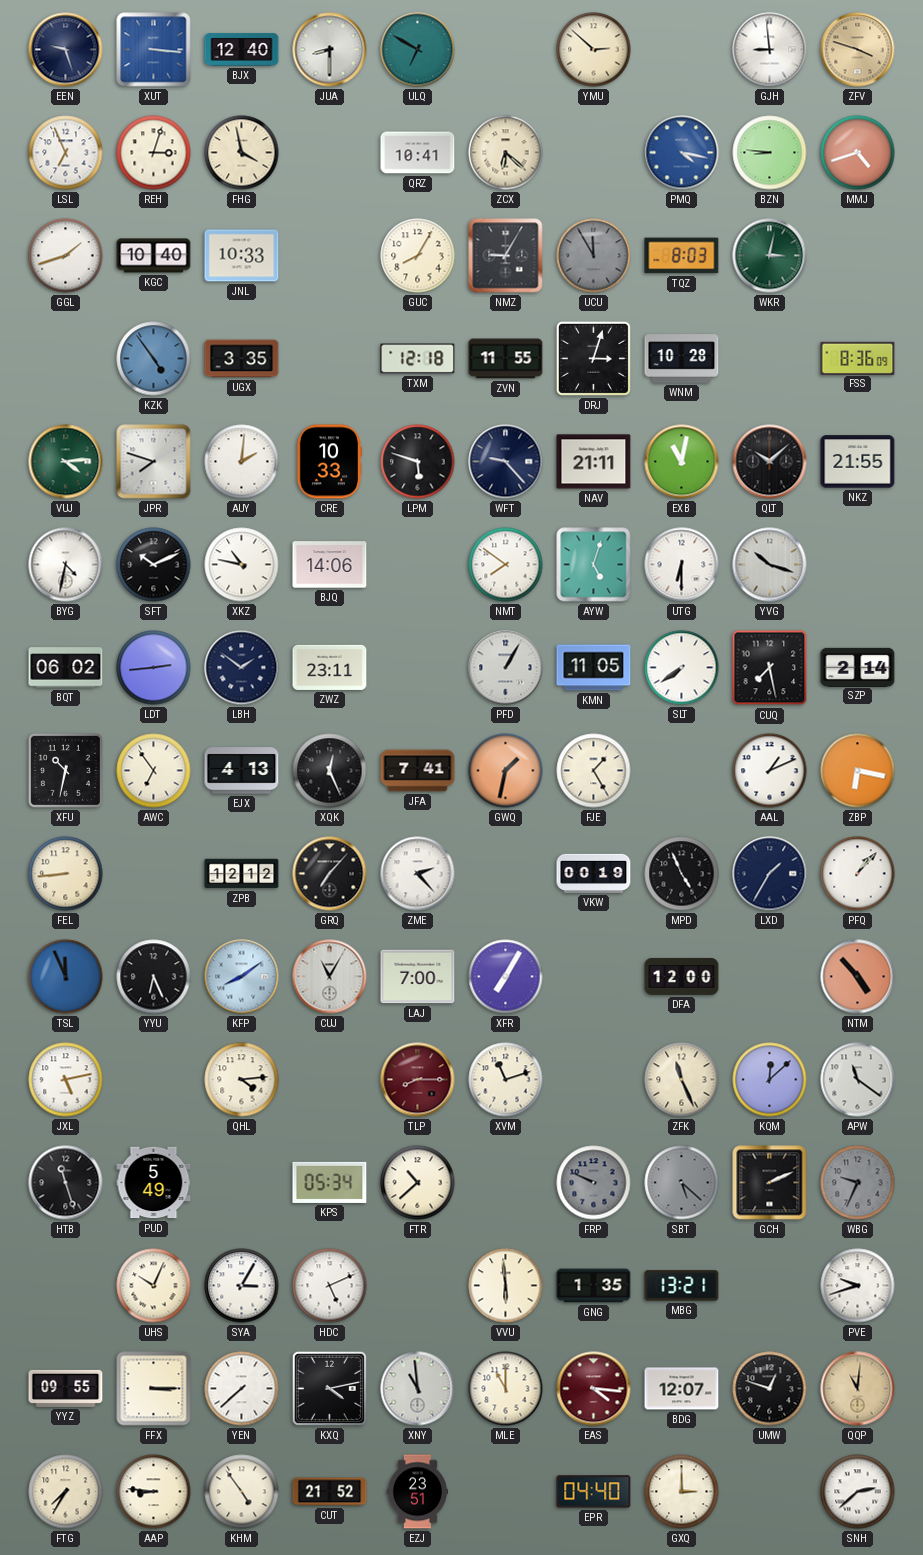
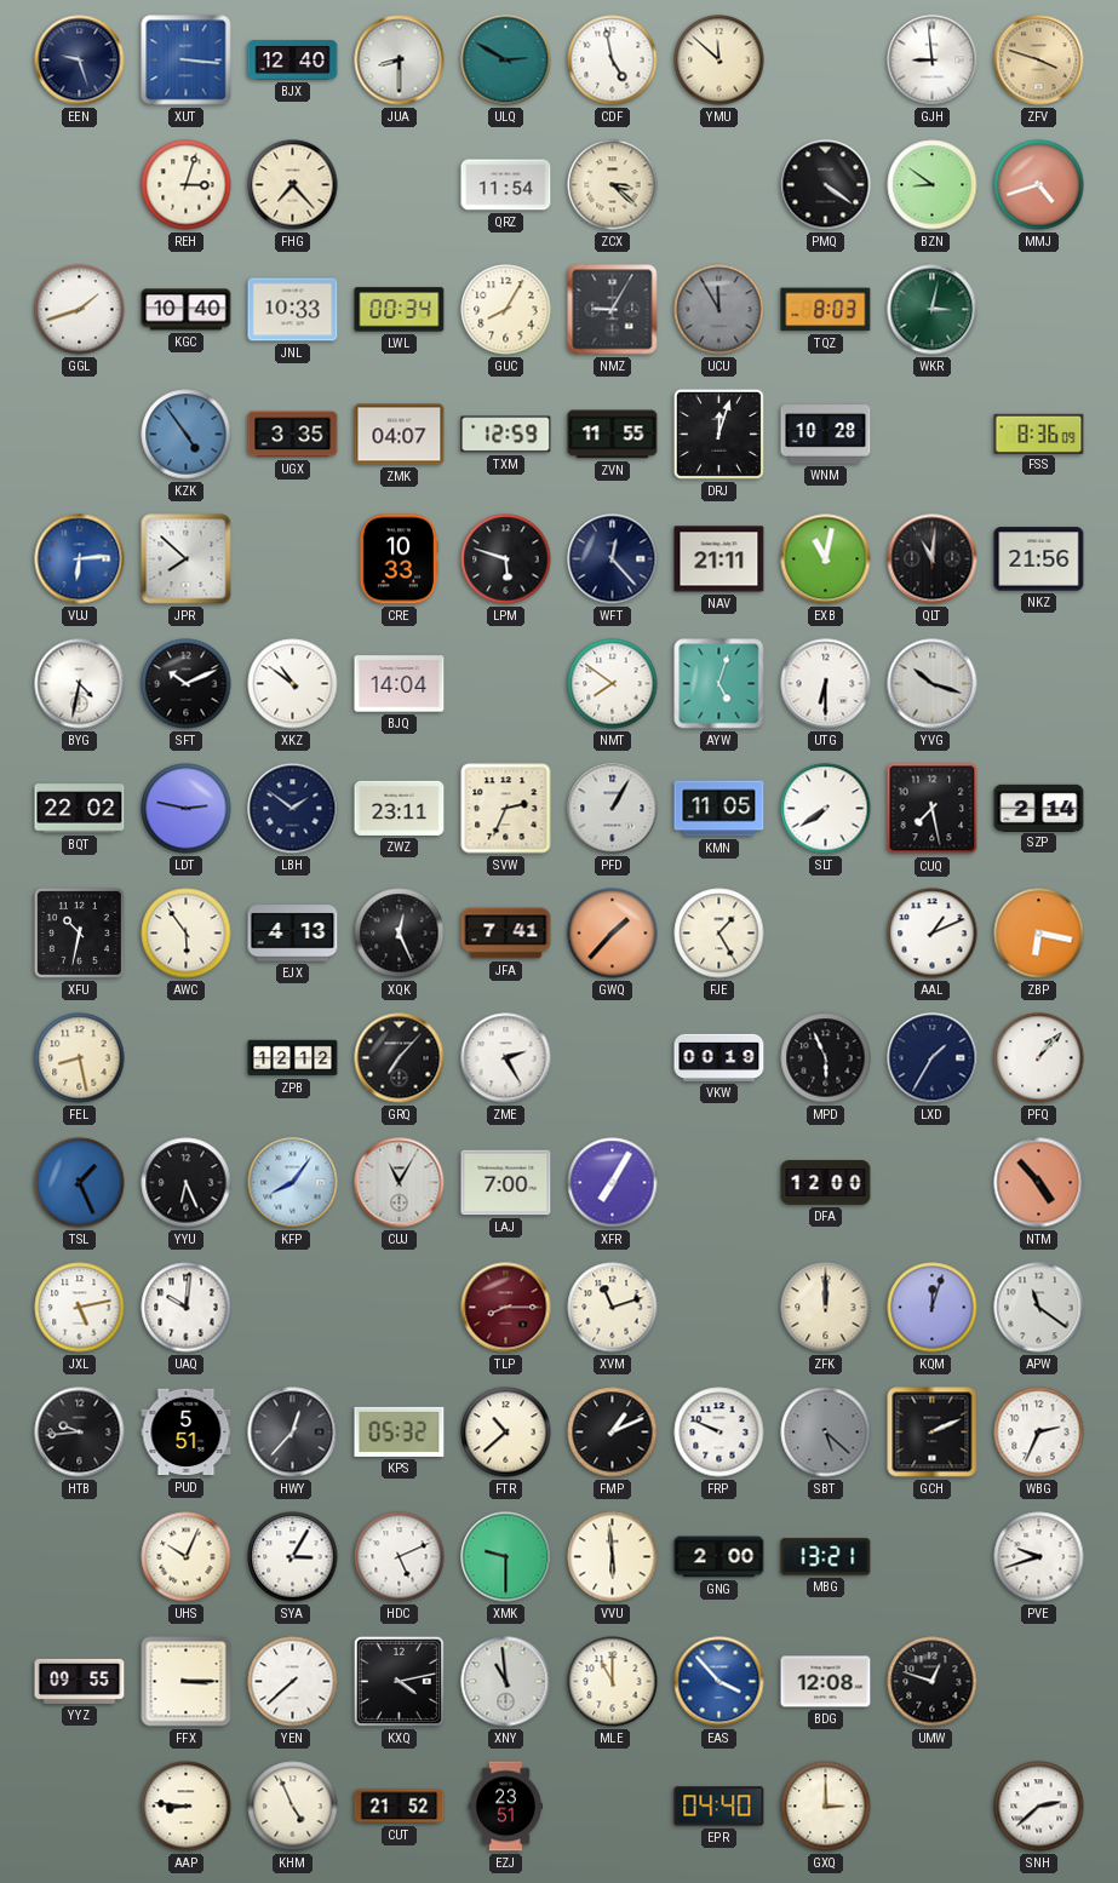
ULQ: 6:50 -> 2:50 (506, 61)
CDF: none -> 4:58 (613, 61)
YMU: 2:52 -> 11:52 (719, 61)
LSL: 6:56 -> none (66, 153)
FHG: 3:58 -> 7:23 (293, 185)
QRZ: 10:41 -> 11:54 (506, 185)
ZCX: 6:22 -> 3:22 (613, 185)
PMQ: 4:17 -> 4:21 (826, 185)
PMQ dial: blue -> black (826, 185)
BZN: 8:46 -> 8:51 (933, 185)
LWL: none -> 00:34 (400, 310)
ZMK: none -> 04:07 (400, 435)
TXM: 12:18 -> 12:59 (506, 435)
DRJ: 3:03 -> 12:03 (718, 434)
VUJ: 4:14 -> 6:14 (80, 559)
VUJ dial: green -> blue (80, 559)
JPR: 7:48 -> 7:52 (187, 559)
AUY: 2:01 -> none (242, 462)
WFT: 9:23 -> 12:23 (613, 559)
QLT: 10:08 -> 11:01 (933, 559)
NKZ: 21:55 -> 21:56 (1039, 559)
XKZ: 10:47 -> 10:51 (293, 684)
BJQ: 14:06 -> 14:04 (400, 684)
BQT: 06:02 -> 22:02 (80, 809)
LDT: 2:44 -> 2:47 (187, 809)
SVW: none -> 2:34 (506, 809)
AWC: 6:54 -> 5:54 (187, 934)
GWQ: 1:32 -> 1:37 (613, 934)
FEL: 8:44 -> 8:28 (80, 1058)
ZME: 2:23 -> 2:25 (506, 1058)
MPD: 4:56 -> 5:56 (826, 1058)
TSL: 11:56 -> 1:26 (80, 1183)
KFP: 8:09 -> 8:06 (293, 1183)
UAQ: none -> 10:01 (187, 1308)
QHL: 4:14 -> none (242, 1080)
ZFK: 11:26 -> 12:00 (826, 1308)
KQM: 12:08 -> 12:03 (933, 1308)
HTB: 11:27 -> 9:44 (80, 1433)
PUD: 5:49 -> 5:51 (187, 1433)
HWY: none -> 12:37 (293, 1433)
KPS: 05:34 -> 05:32 (400, 1431)
FMP: none -> 1:11 (613, 1433)
FRP dial: grey -> white (719, 1433)
WBG: 9:34 -> 2:34 (1039, 1433)
WBG dial: grey -> white (1039, 1433)
XMK: none -> 9:30 (506, 1557)
GNG: 1:35 -> 2:00 (719, 1557)
EAS: 4:16 -> 3:53 (719, 1682)
EAS dial: burgundy -> blue (719, 1682)
BDG: 12:07 -> 12:08 (826, 1682)
QQP: 11:01 -> none (858, 1389)
FTG: 7:35 -> none (66, 1492)
KHM: 4:54 -> 4:56 (293, 1807)
